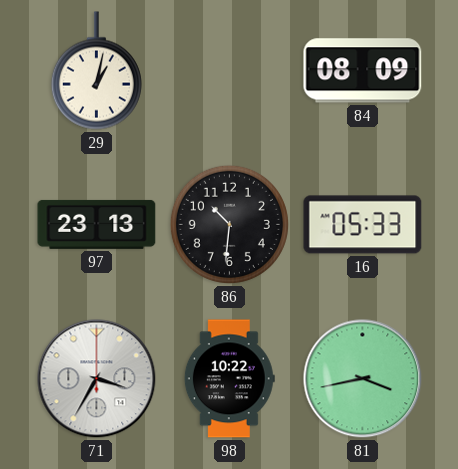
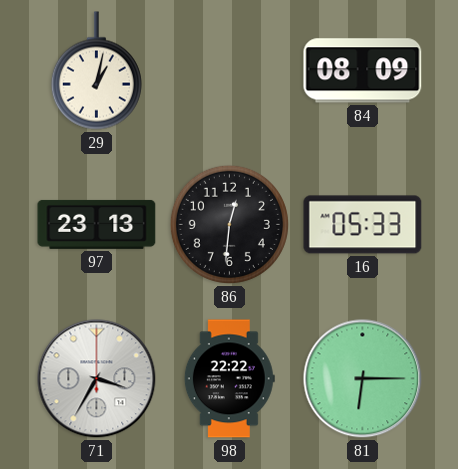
86: 10:31 -> 12:31 (229, 224)
98: 10:22 -> 22:22 (229, 379)
81: 3:43 -> 6:15 (363, 379)
